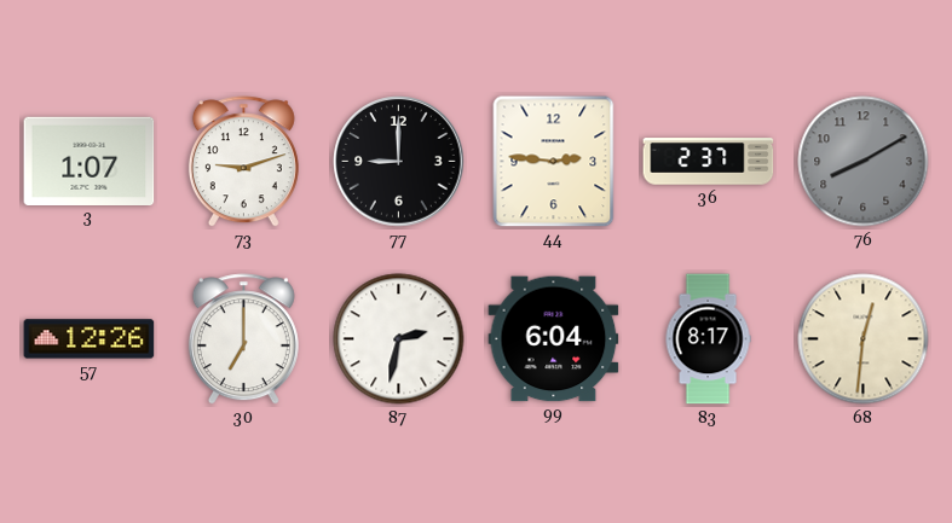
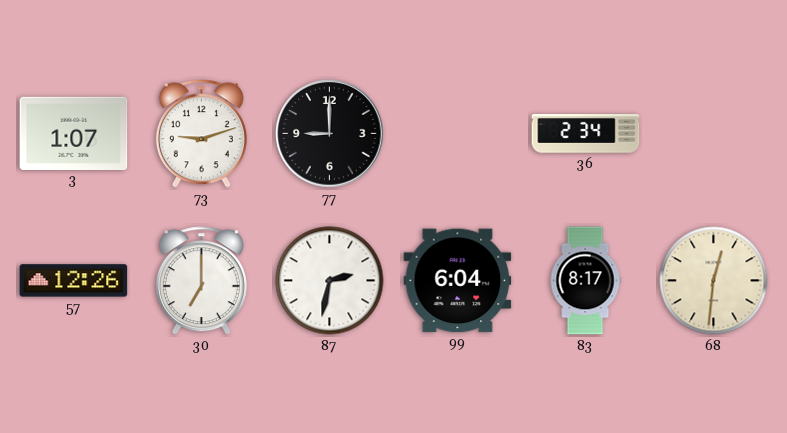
44: 2:46 -> none (554, 162)
36: 2:37 -> 2:34 (586, 134)
76: 8:10 -> none (864, 162)
